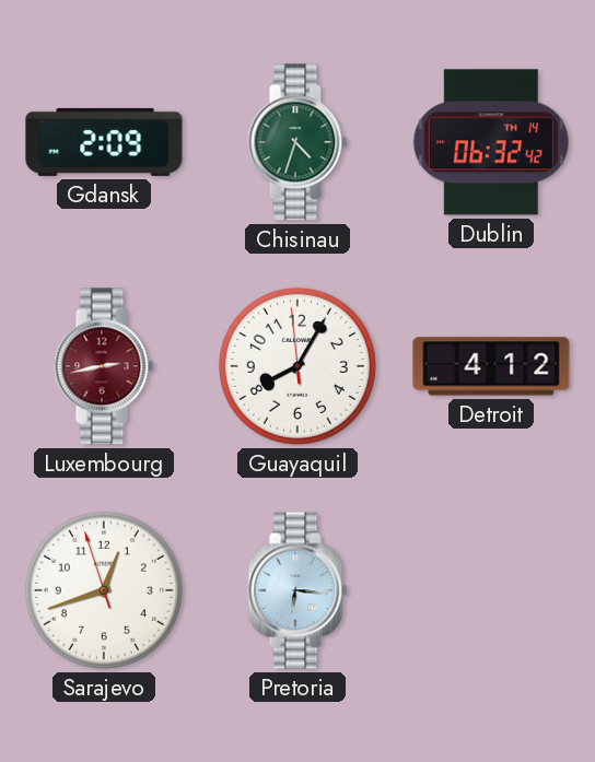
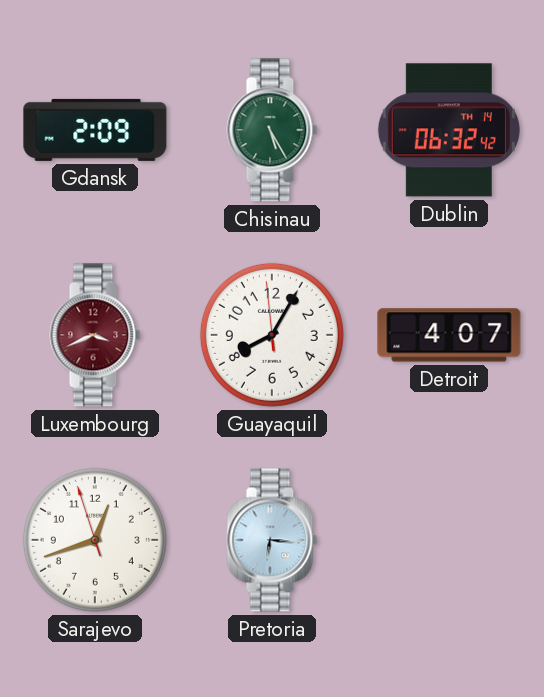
Chisinau: 4:33 -> 5:25 (272, 130)
Luxembourg: 2:43 -> 3:41 (95, 335)
Detroit: 4:12 -> 4:07 (449, 335)
